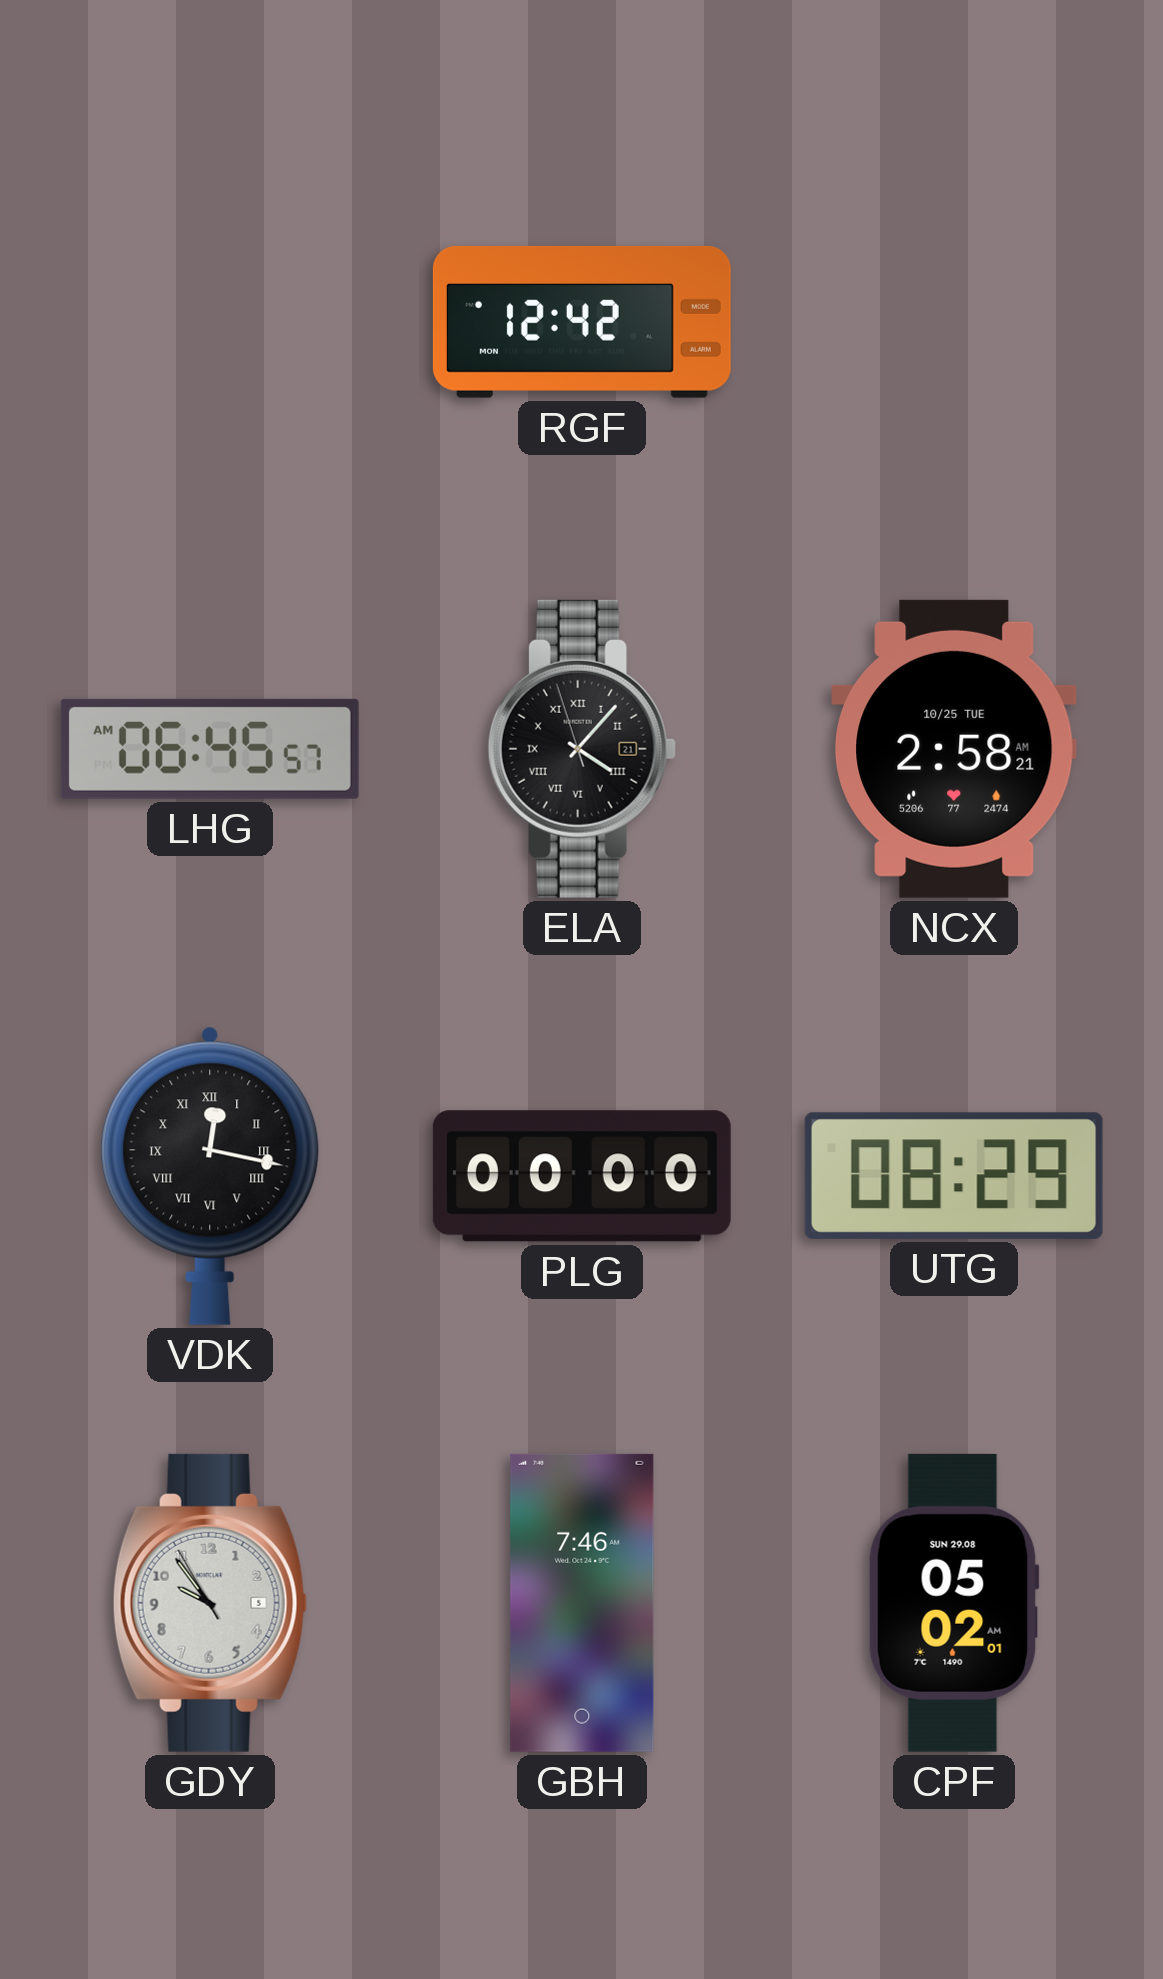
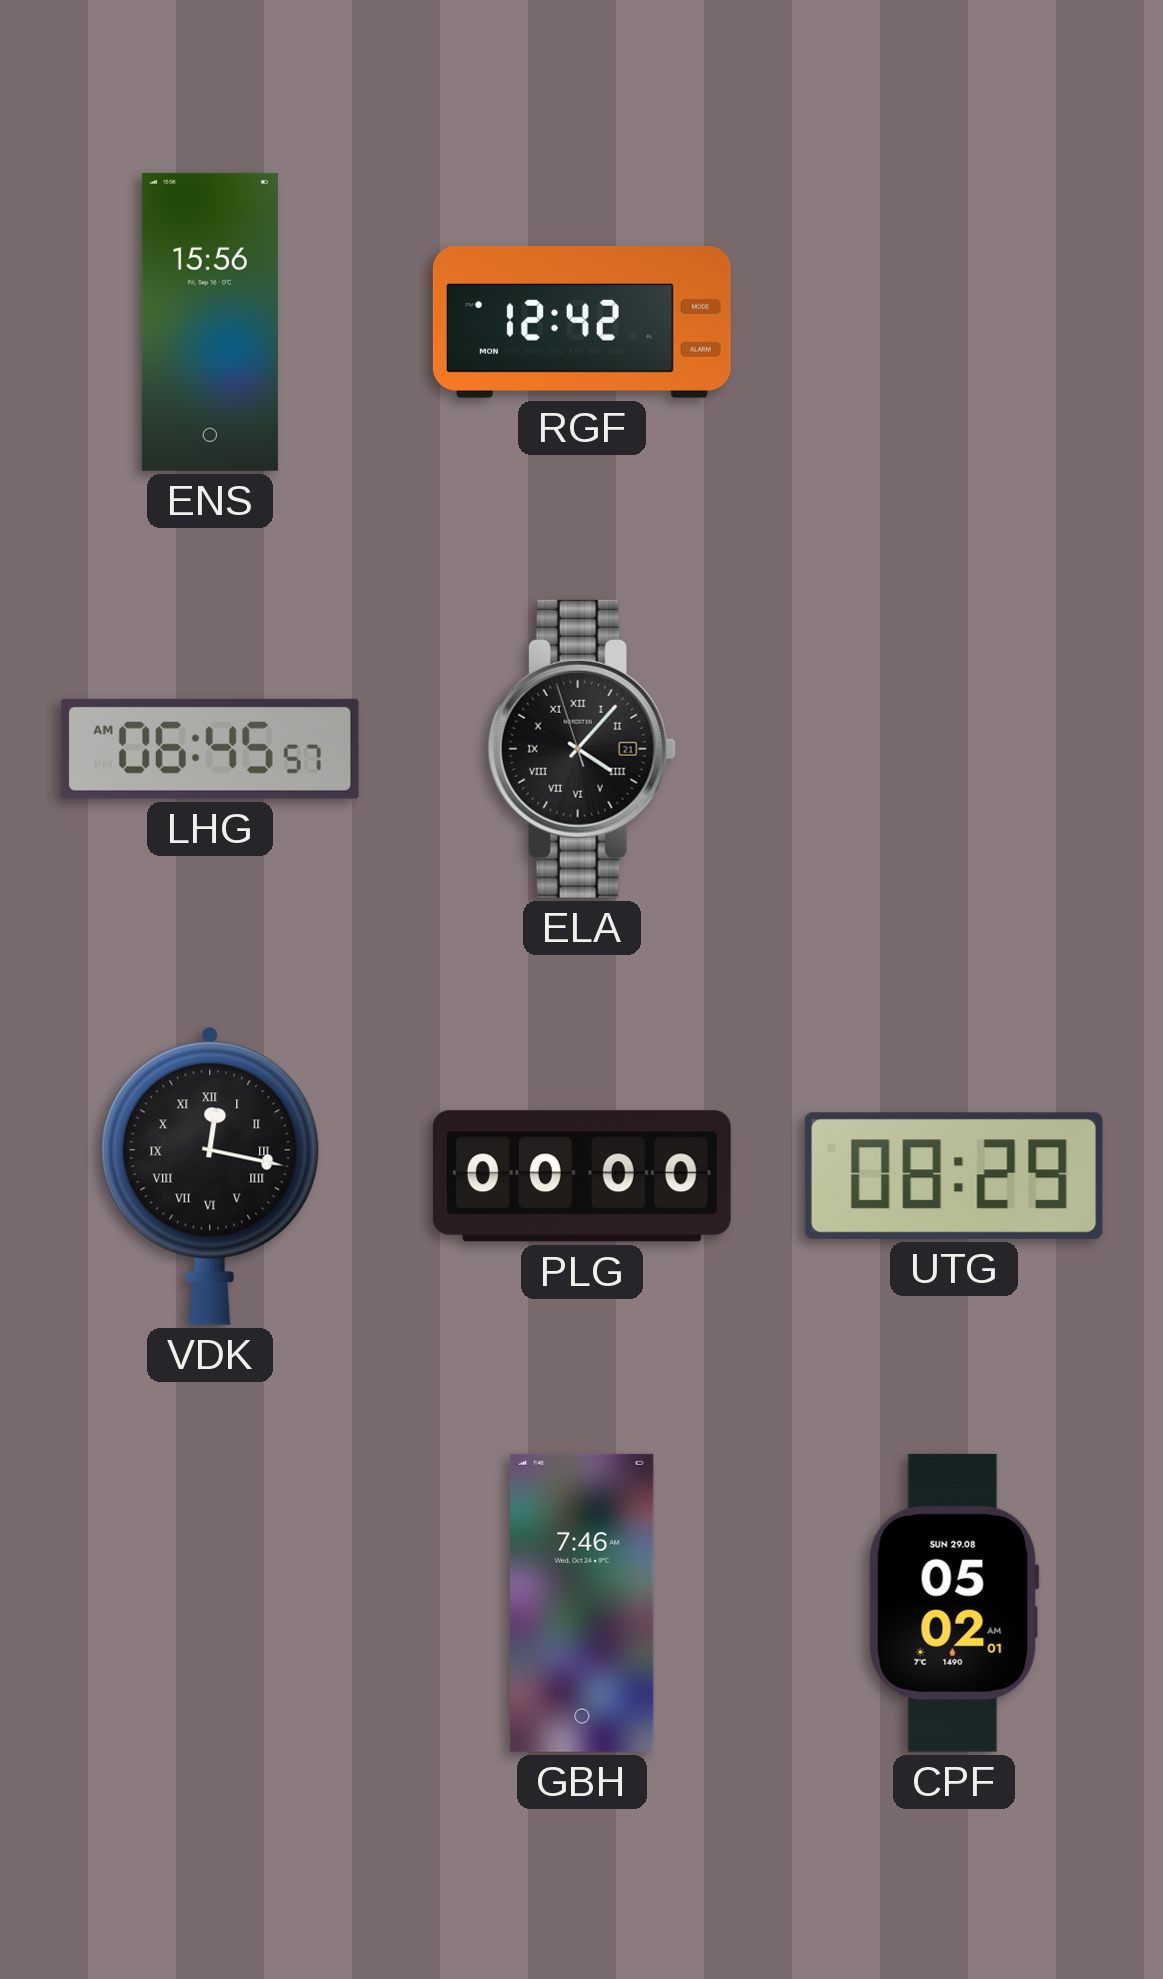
ENS: none -> 15:56 (210, 322)
NCX: 2:58 -> none (955, 749)
GDY: 9:53 -> none (210, 1603)
